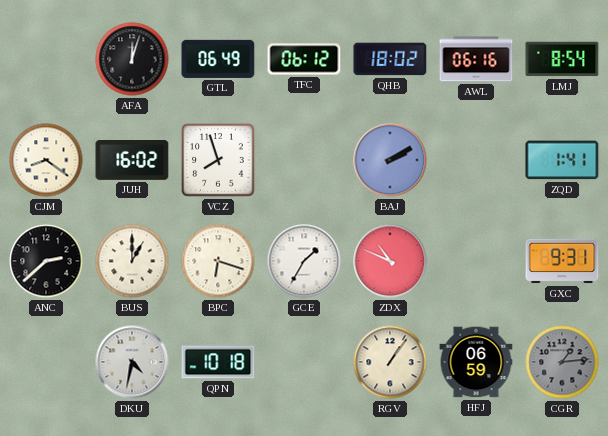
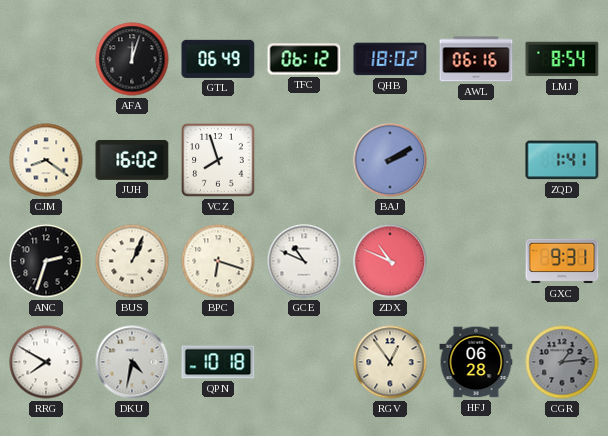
ANC: 2:38 -> 2:33 (46, 261)
BUS: 1:00 -> 1:04 (132, 261)
GCE: 1:35 -> 10:49 (304, 261)
RRG: none -> 7:50 (46, 362)
RGV: 1:06 -> 12:54 (390, 362)
HFJ: 06:59 -> 06:28 (476, 362)
